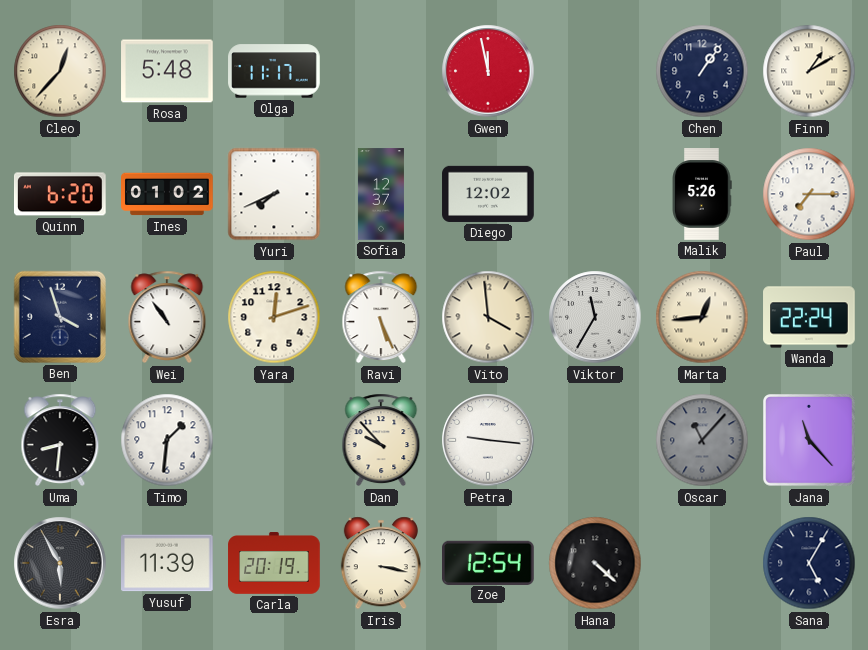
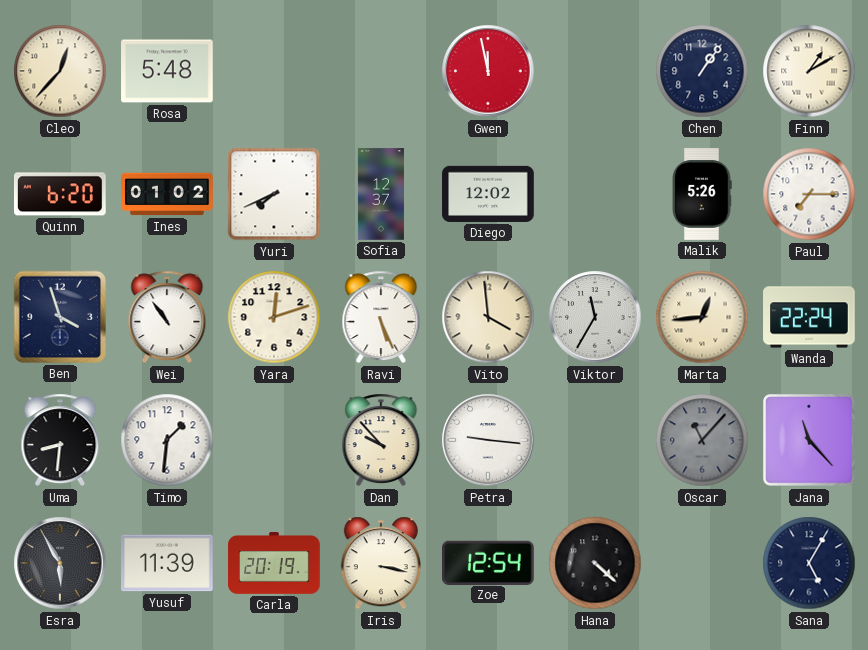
Olga: 11:17 -> none (274, 71)
